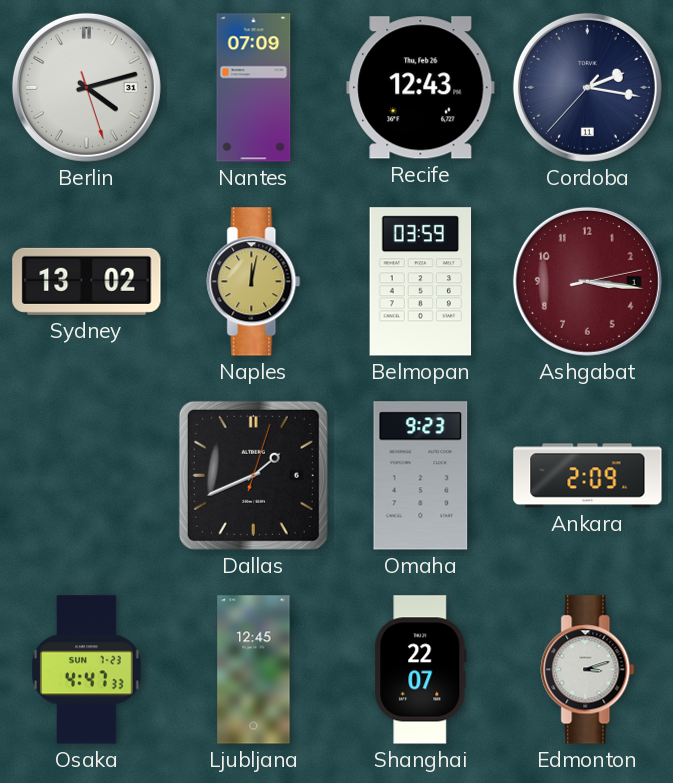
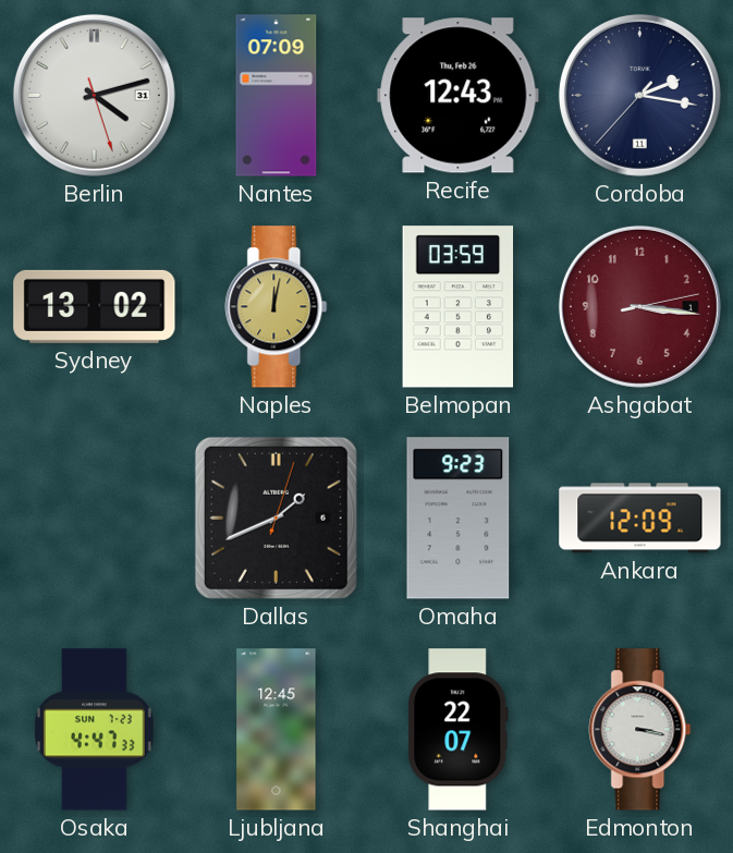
Ankara: 2:09 -> 12:09 (640, 519)
Edmonton: 3:12 -> 3:17 (640, 730)
